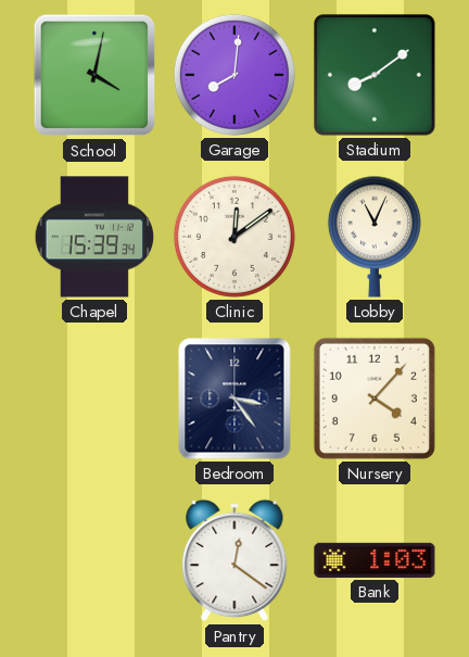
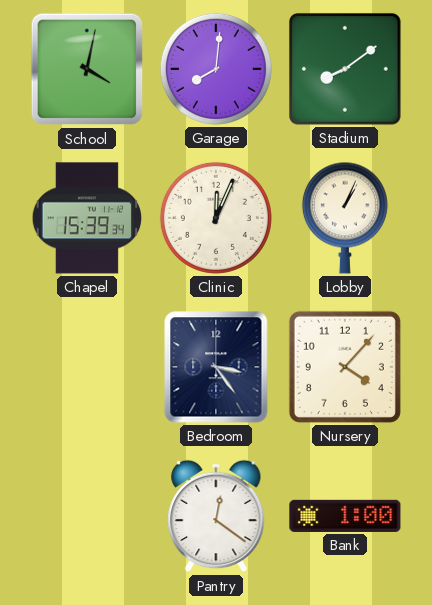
Clinic: 12:09 -> 12:04 (216, 218)
Lobby: 11:04 -> 1:04 (345, 218)
Bank: 1:03 -> 1:00 (345, 516)
